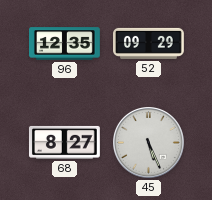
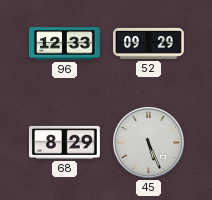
96: 12:35 -> 12:33 (65, 44)
68: 8:27 -> 8:29 (64, 142)
